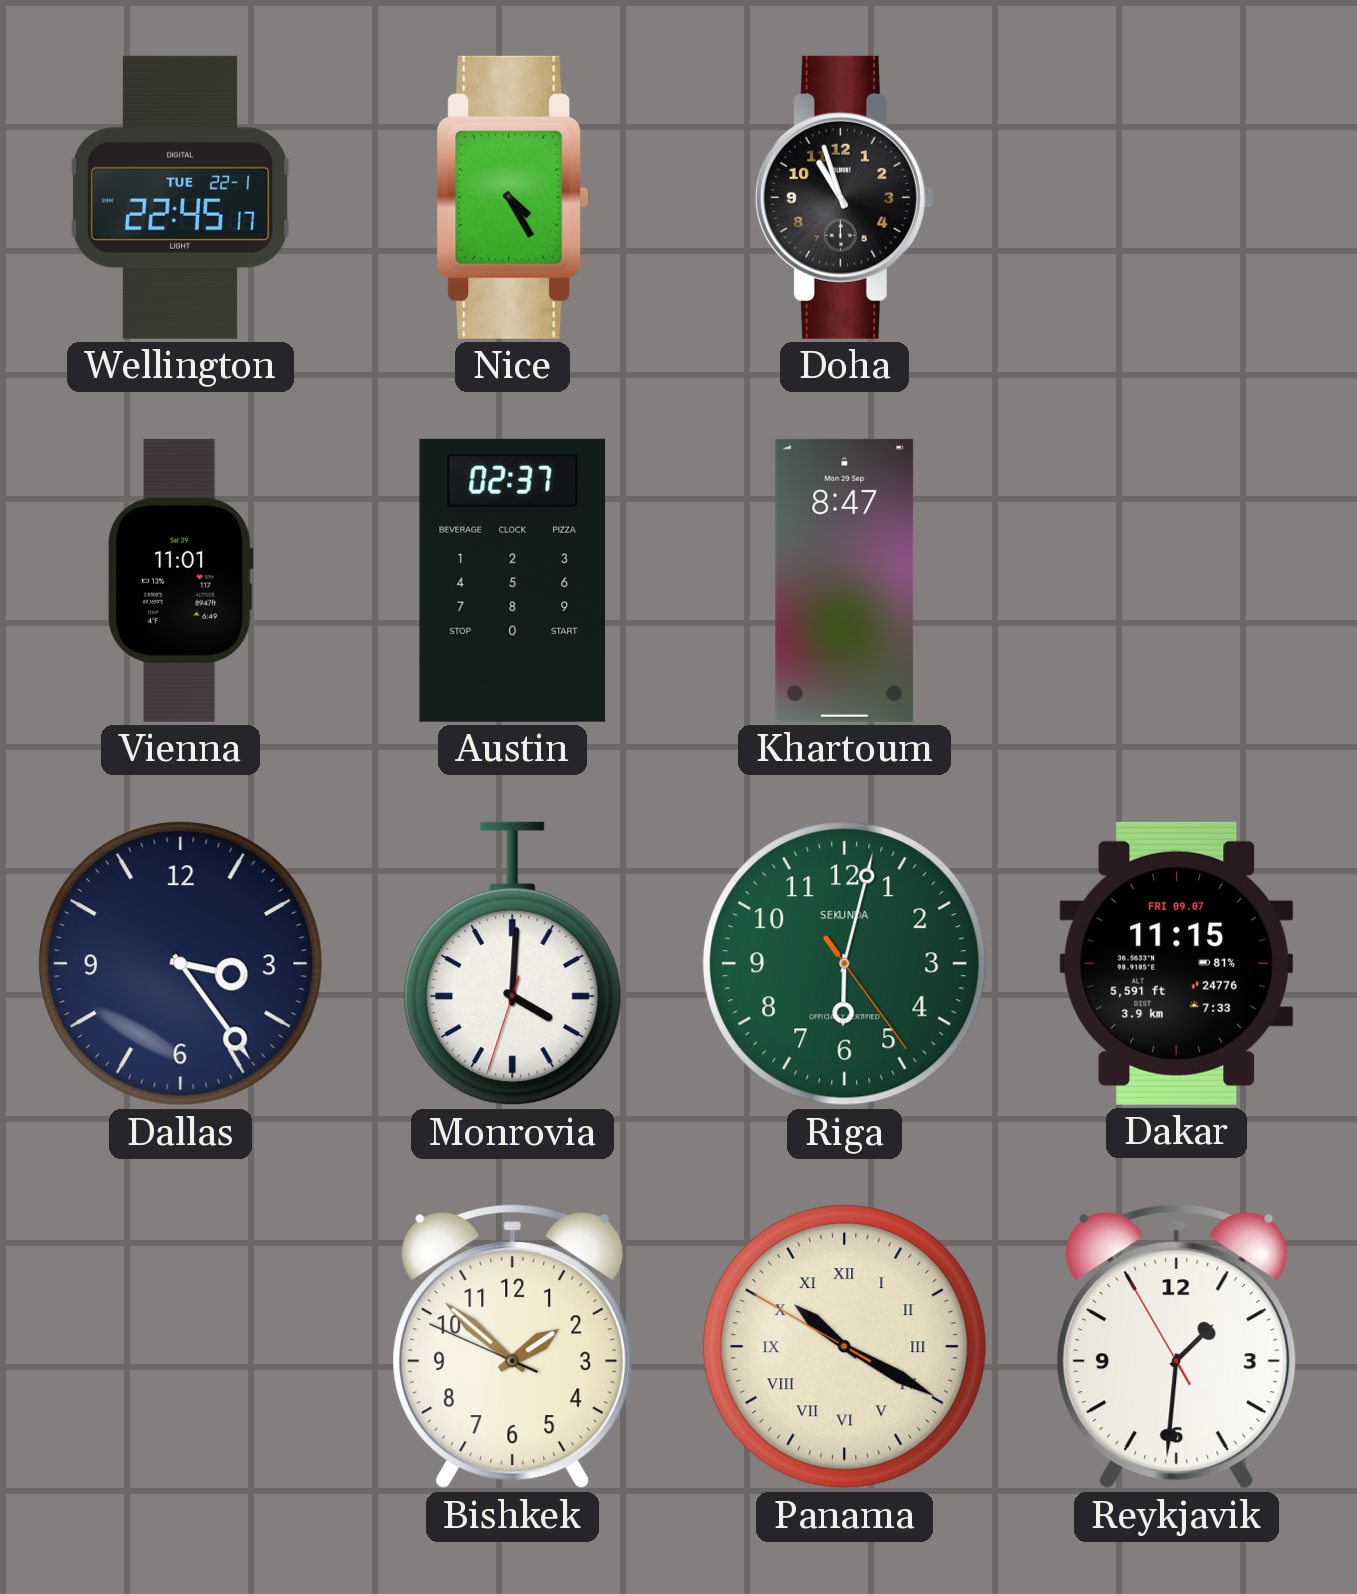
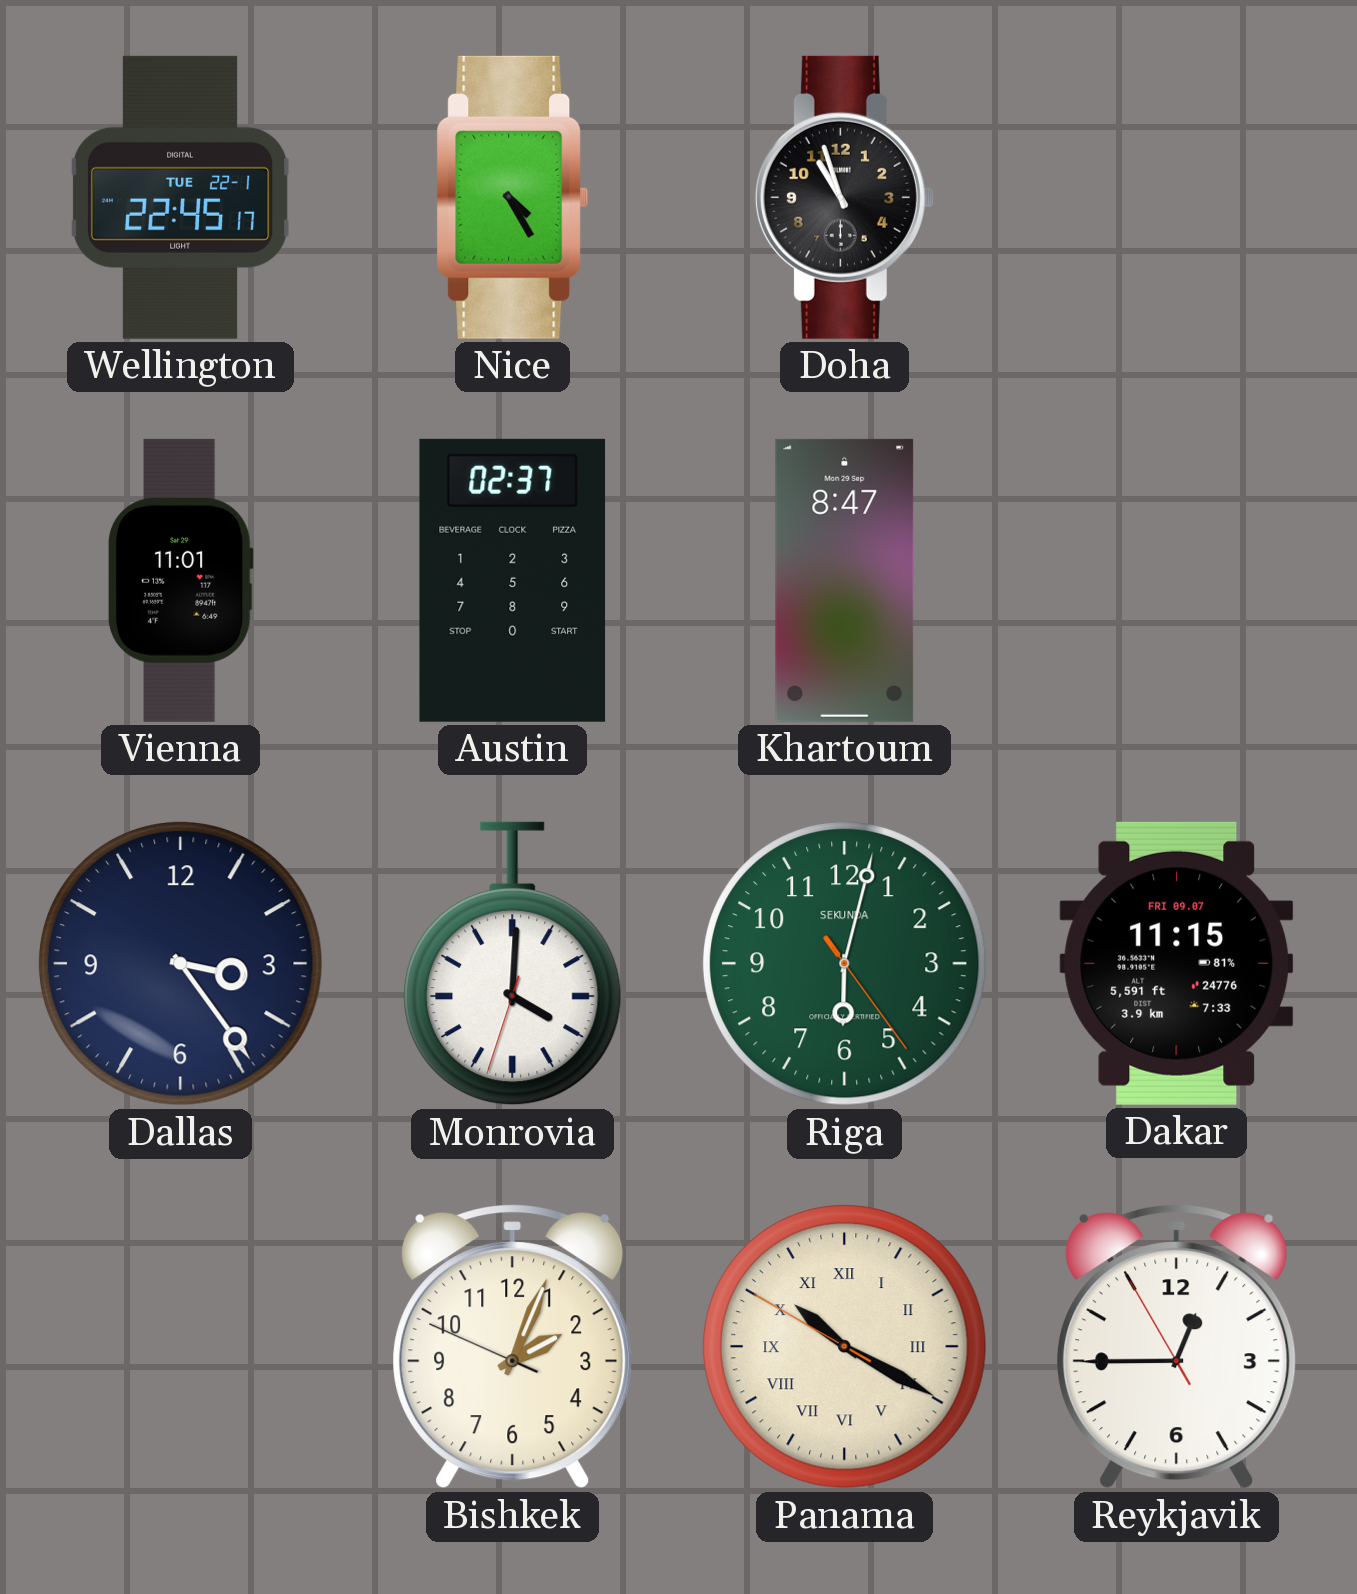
Bishkek: 1:51 -> 2:03 (513, 1347)
Reykjavik: 1:30 -> 12:44 (1177, 1347)
